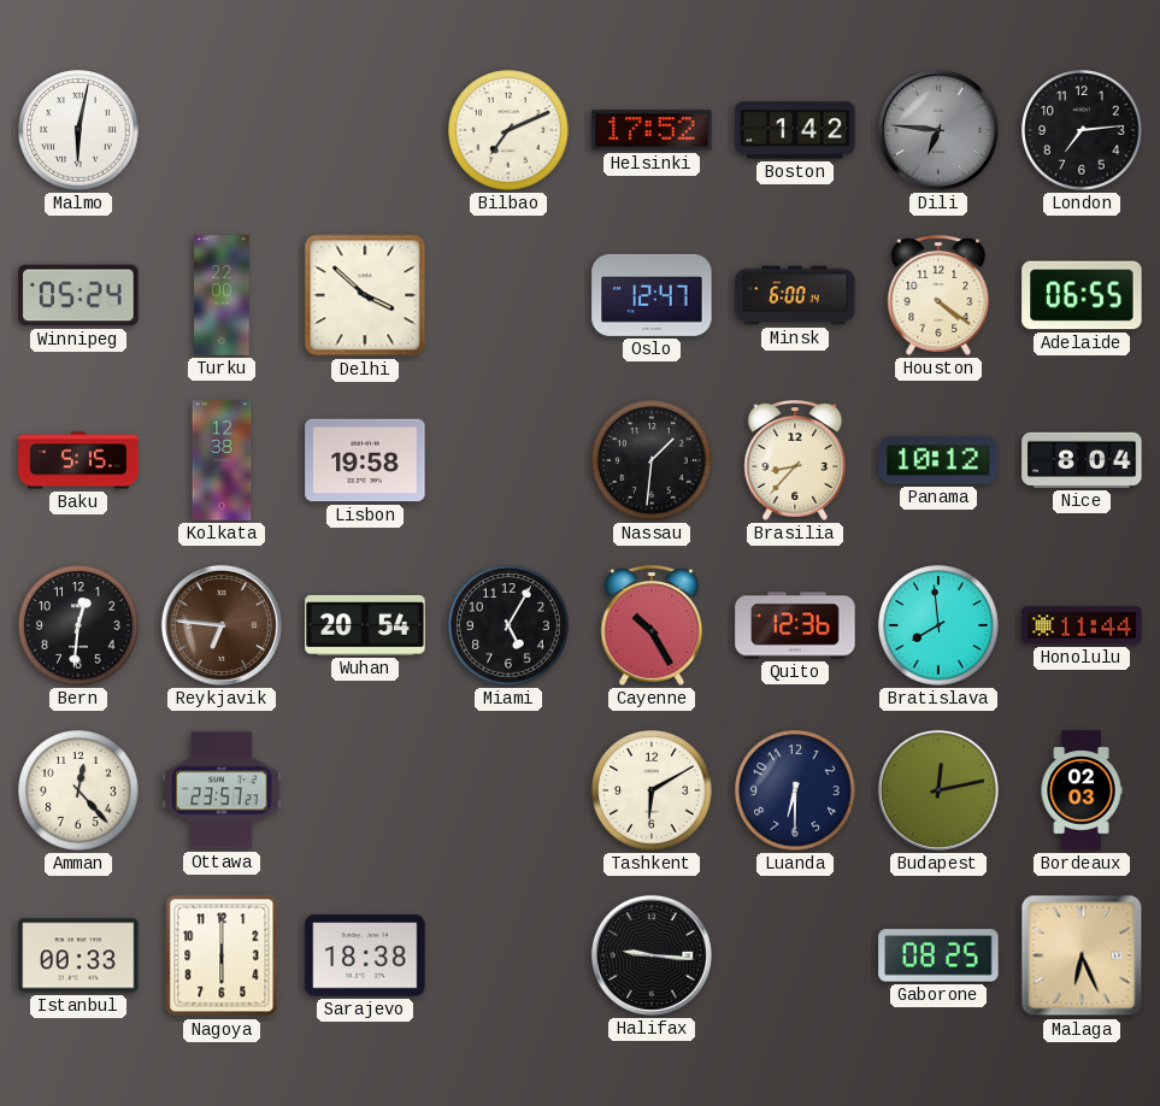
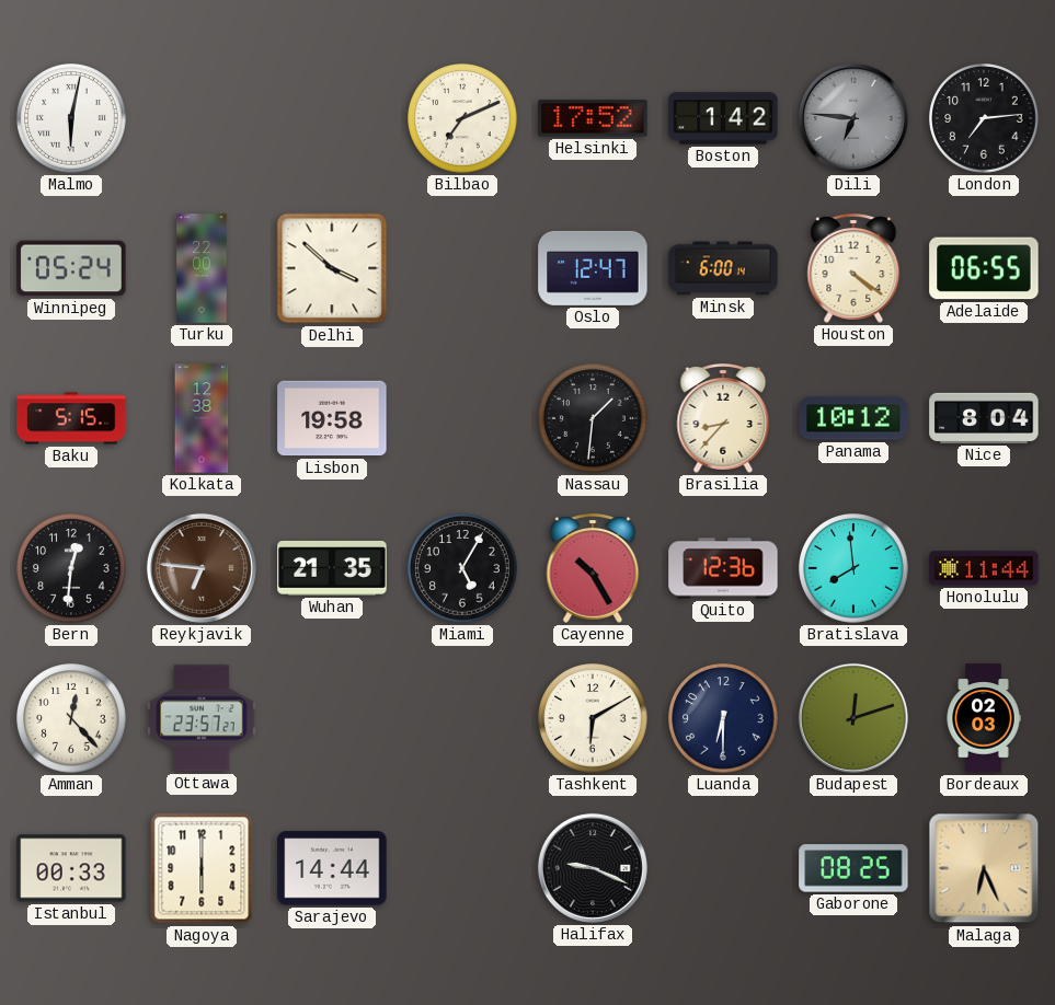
Wuhan: 20:54 -> 21:35 (332, 568)
Budapest: 12:13 -> 12:12 (853, 718)
Sarajevo: 18:38 -> 14:44 (332, 868)
Halifax: 9:16 -> 9:19 (593, 868)
